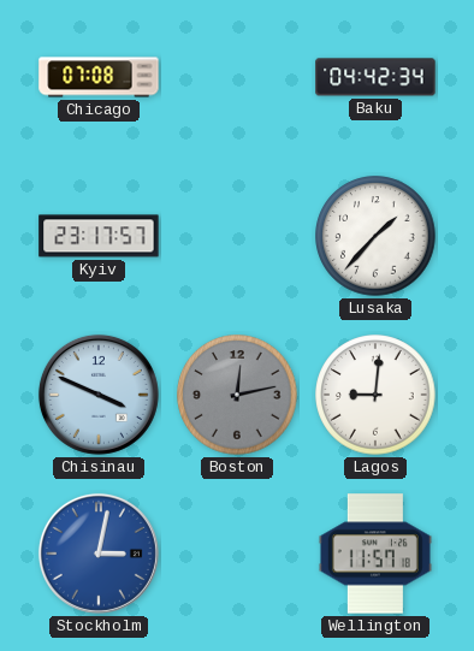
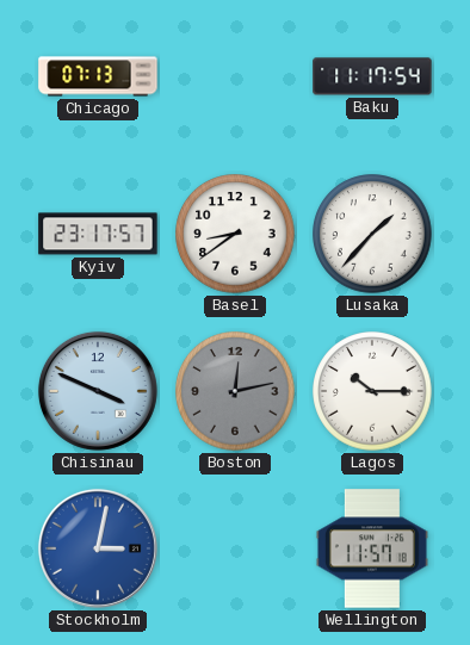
Chicago: 07:08 -> 07:13 (98, 76)
Baku: 04:42 -> 11:17 (372, 76)
Basel: none -> 8:39 (235, 234)
Lagos: 9:01 -> 10:15 (372, 391)
